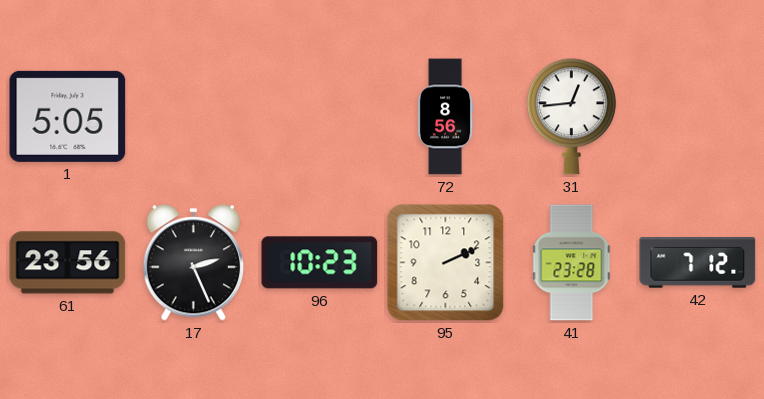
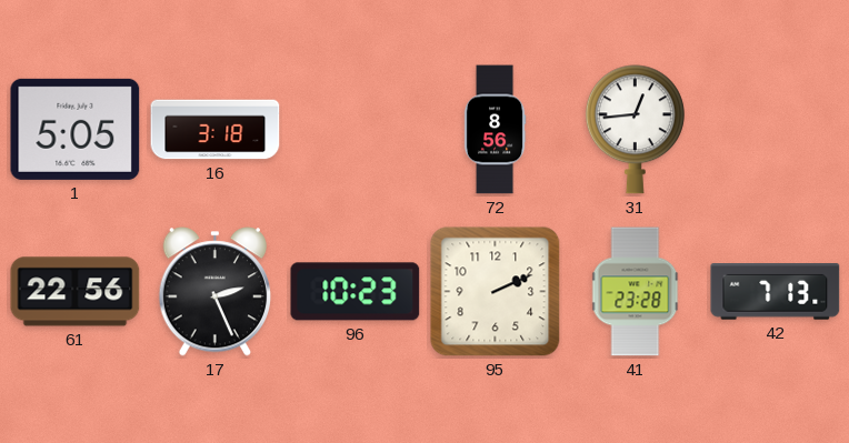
16: none -> 3:18 (216, 130)
61: 23:56 -> 22:56 (76, 292)
42: 7:12 -> 7:13 (776, 292)
